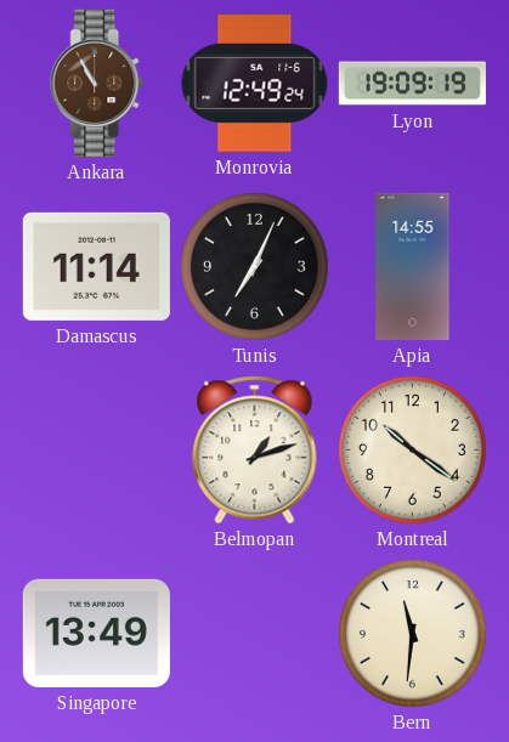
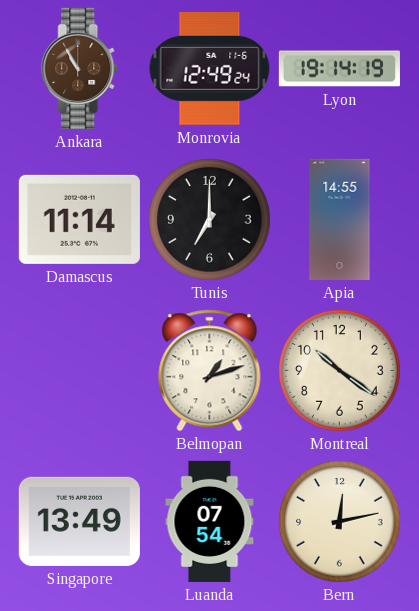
Lyon: 19:09 -> 19:14 (339, 69)
Tunis: 7:04 -> 7:00 (210, 220)
Luanda: none -> 07:54 (210, 521)
Bern: 11:31 -> 12:13 (340, 522)
